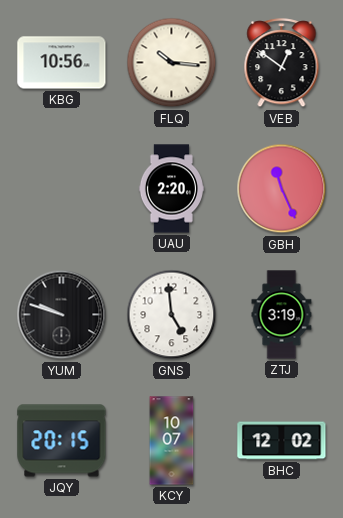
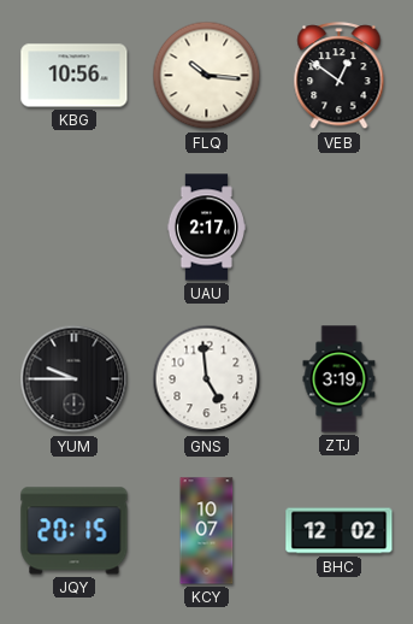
UAU: 2:20 -> 2:17 (206, 228)
GBH: 11:26 -> none (282, 189)
YUM: 9:48 -> 9:45 (75, 379)
